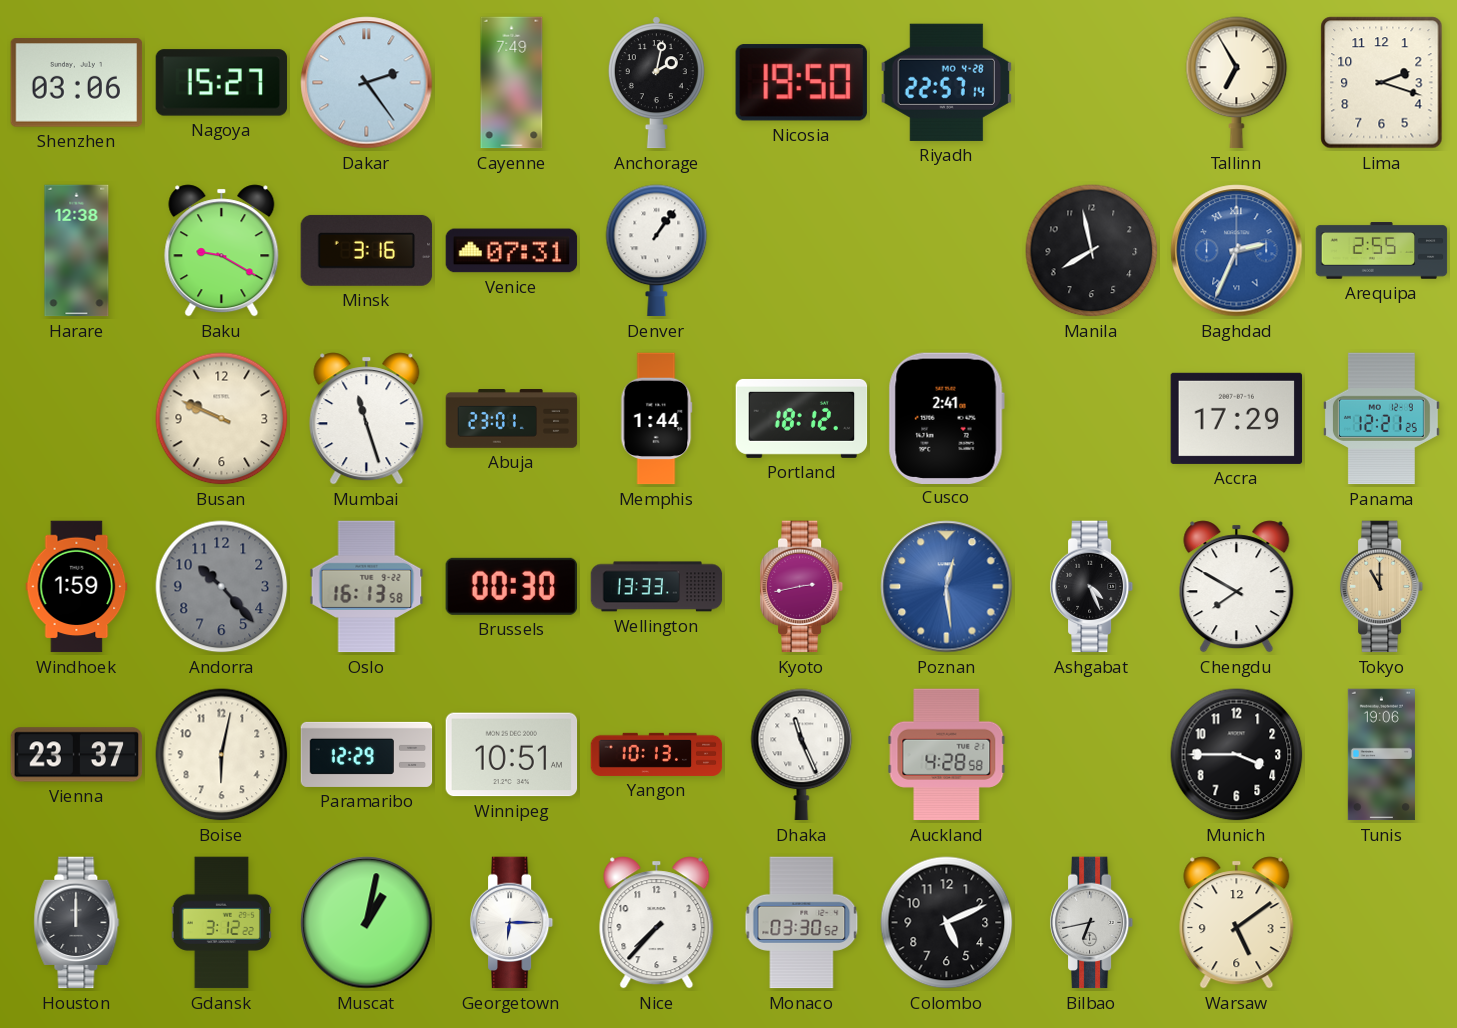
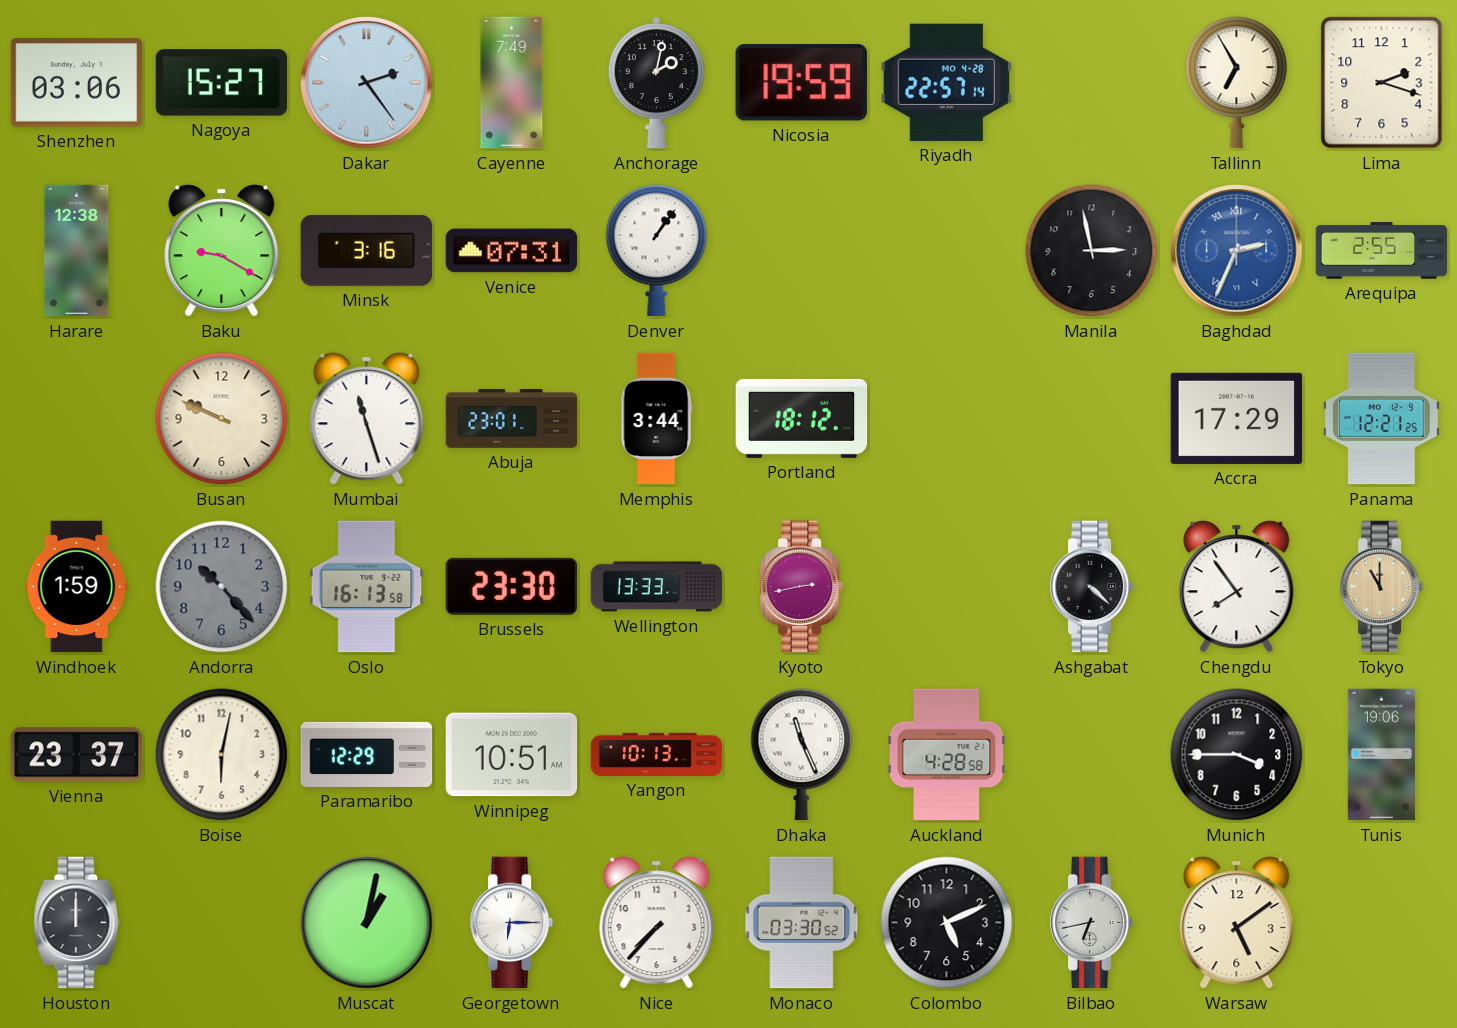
Nicosia: 19:50 -> 19:59 (801, 83)
Manila: 7:58 -> 2:58 (1092, 251)
Memphis: 1:44 -> 3:44 (656, 419)
Cusco: 2:41 -> none (946, 418)
Brussels: 00:30 -> 23:30 (511, 586)
Poznan: 12:29 -> none (947, 587)
Ashgabat: 4:26 -> 4:22 (1092, 587)
Chengdu: 7:50 -> 7:54 (1237, 587)
Gdansk: 3:12 -> none (221, 923)
